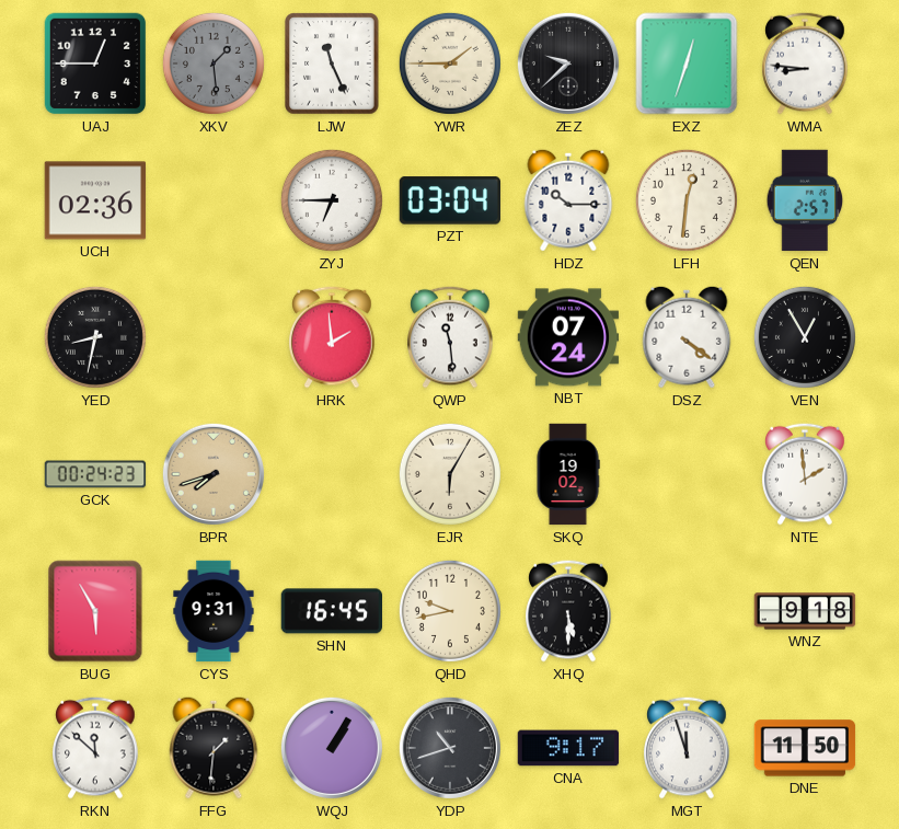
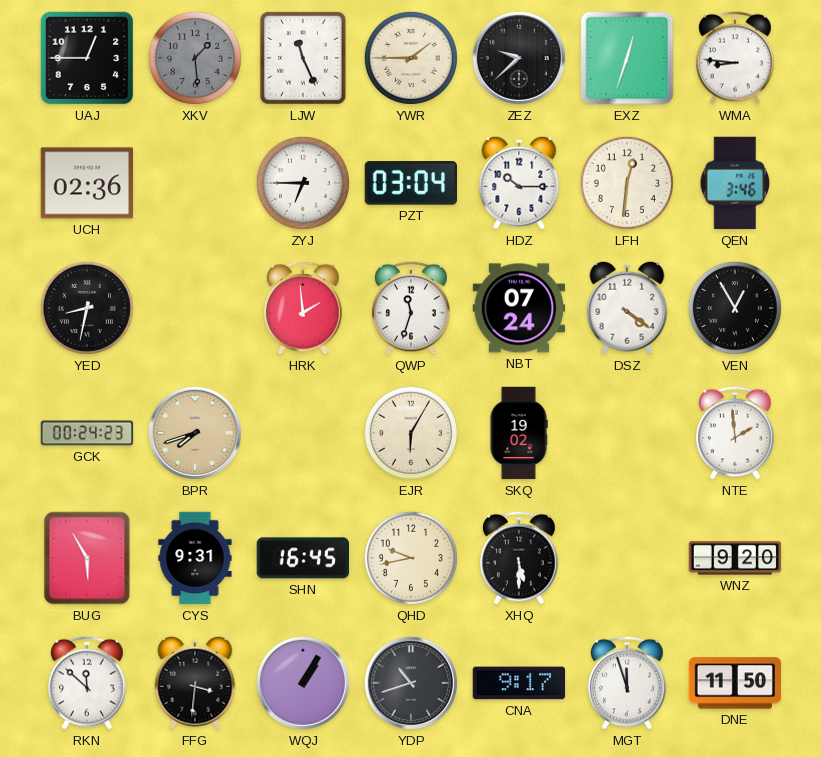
QEN: 2:57 -> 3:46 (735, 183)
QWP: 11:29 -> 11:33 (411, 308)
WNZ: 9:18 -> 9:20 (735, 558)
FFG: 1:31 -> 3:31 (195, 683)
